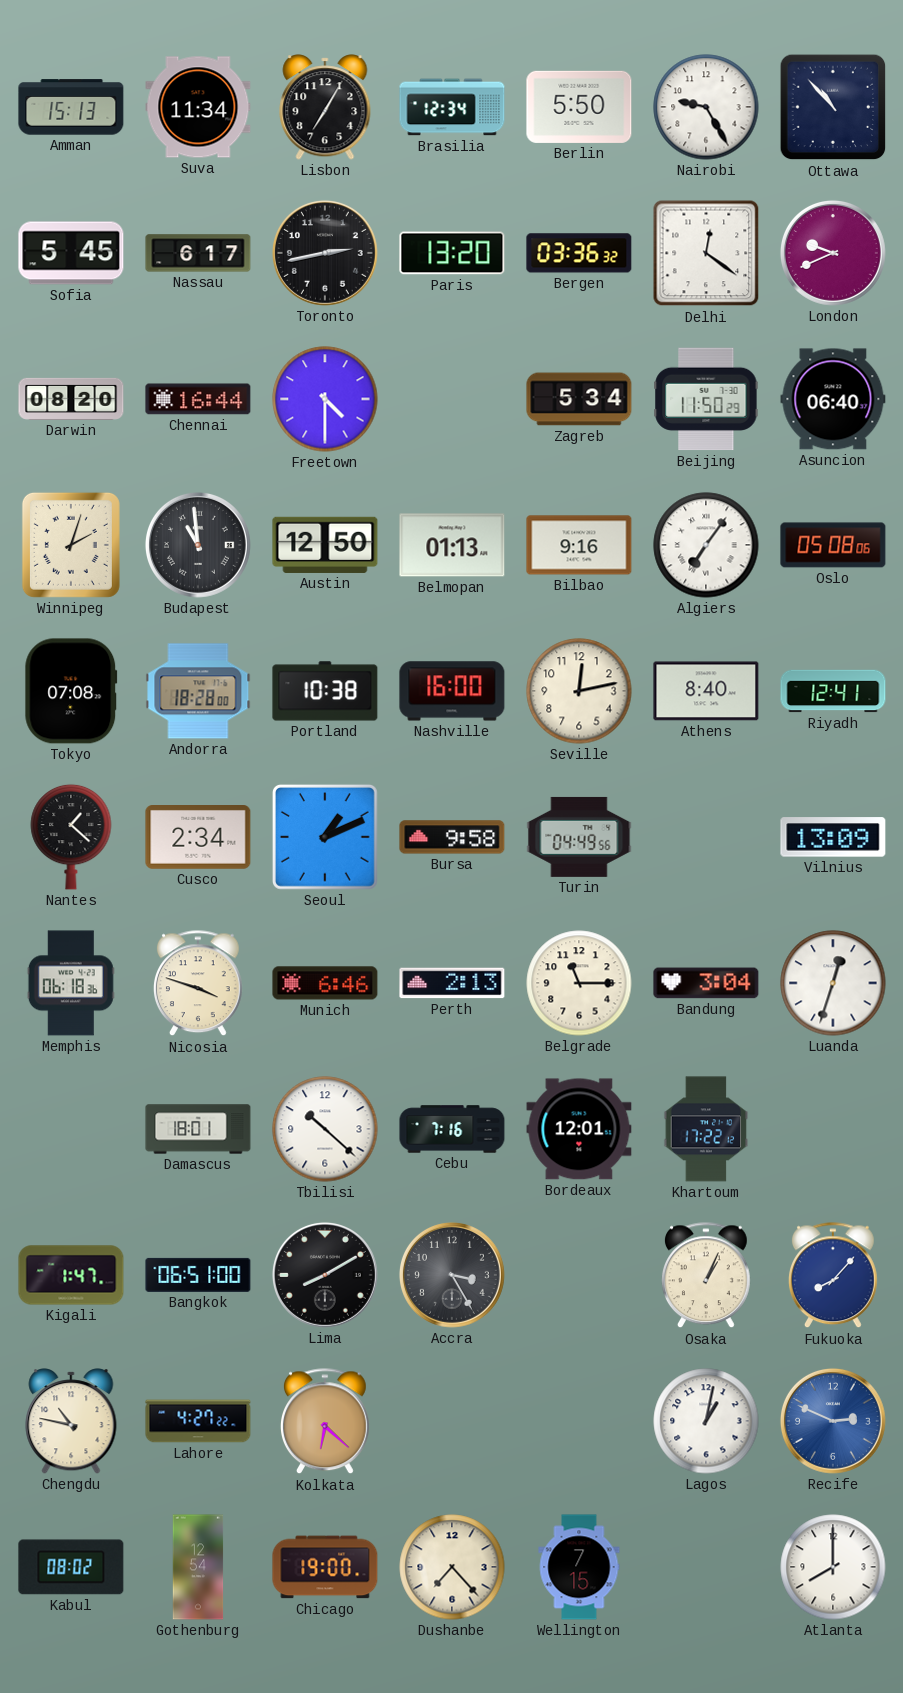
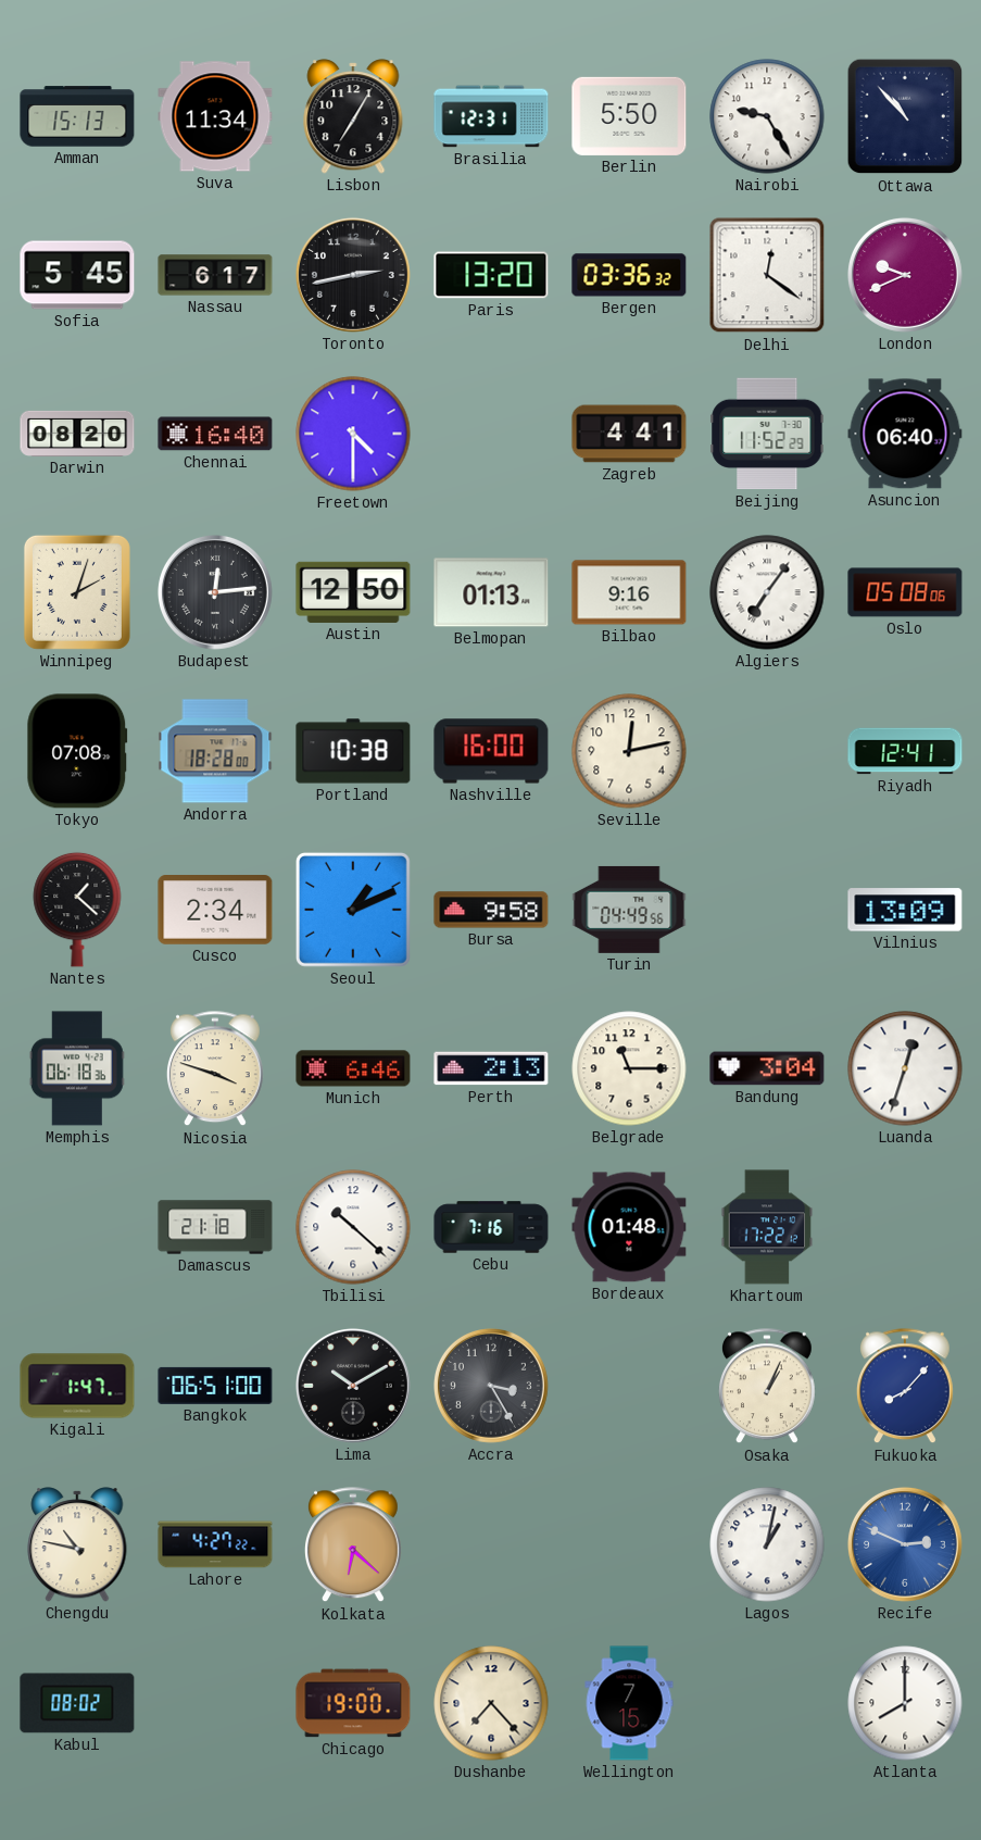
Brasilia: 12:34 -> 12:31 (491, 116)
Chennai: 16:44 -> 16:40 (215, 434)
Zagreb: 5:34 -> 4:41 (629, 434)
Beijing: 11:50 -> 11:52 (767, 434)
Budapest: 10:59 -> 12:14 (215, 592)
Athens: 8:40 -> none (706, 691)
Damascus: 18:01 -> 21:18 (215, 1227)
Bordeaux: 12:01 -> 01:48 (629, 1227)
Lima: 8:10 -> 10:10 (353, 1386)
Gothenburg: 12:54 -> none (198, 1567)
